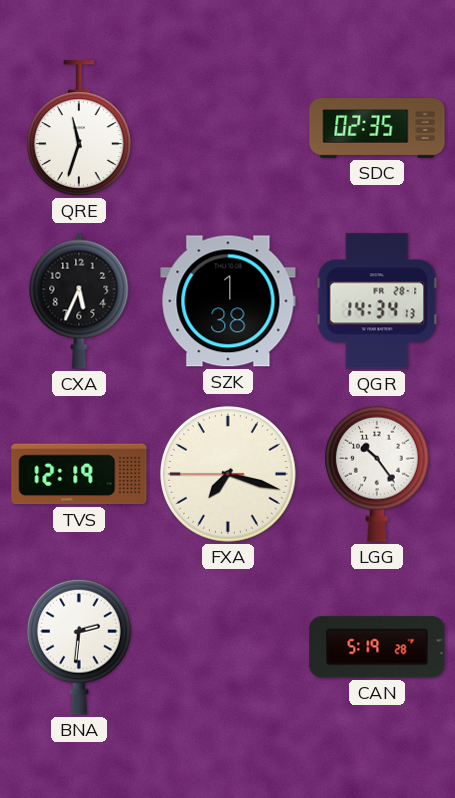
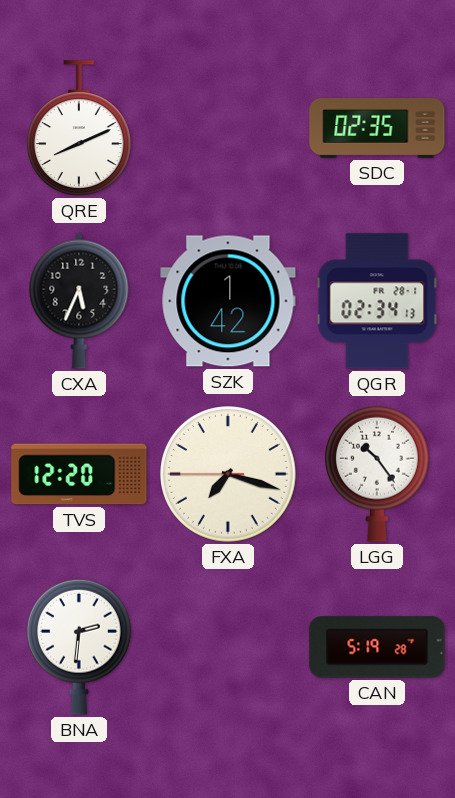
QRE: 11:33 -> 8:11 (79, 128)
SZK: 1:38 -> 1:42 (228, 301)
QGR: 14:34 -> 02:34 (377, 301)
TVS: 12:19 -> 12:20 (79, 474)
